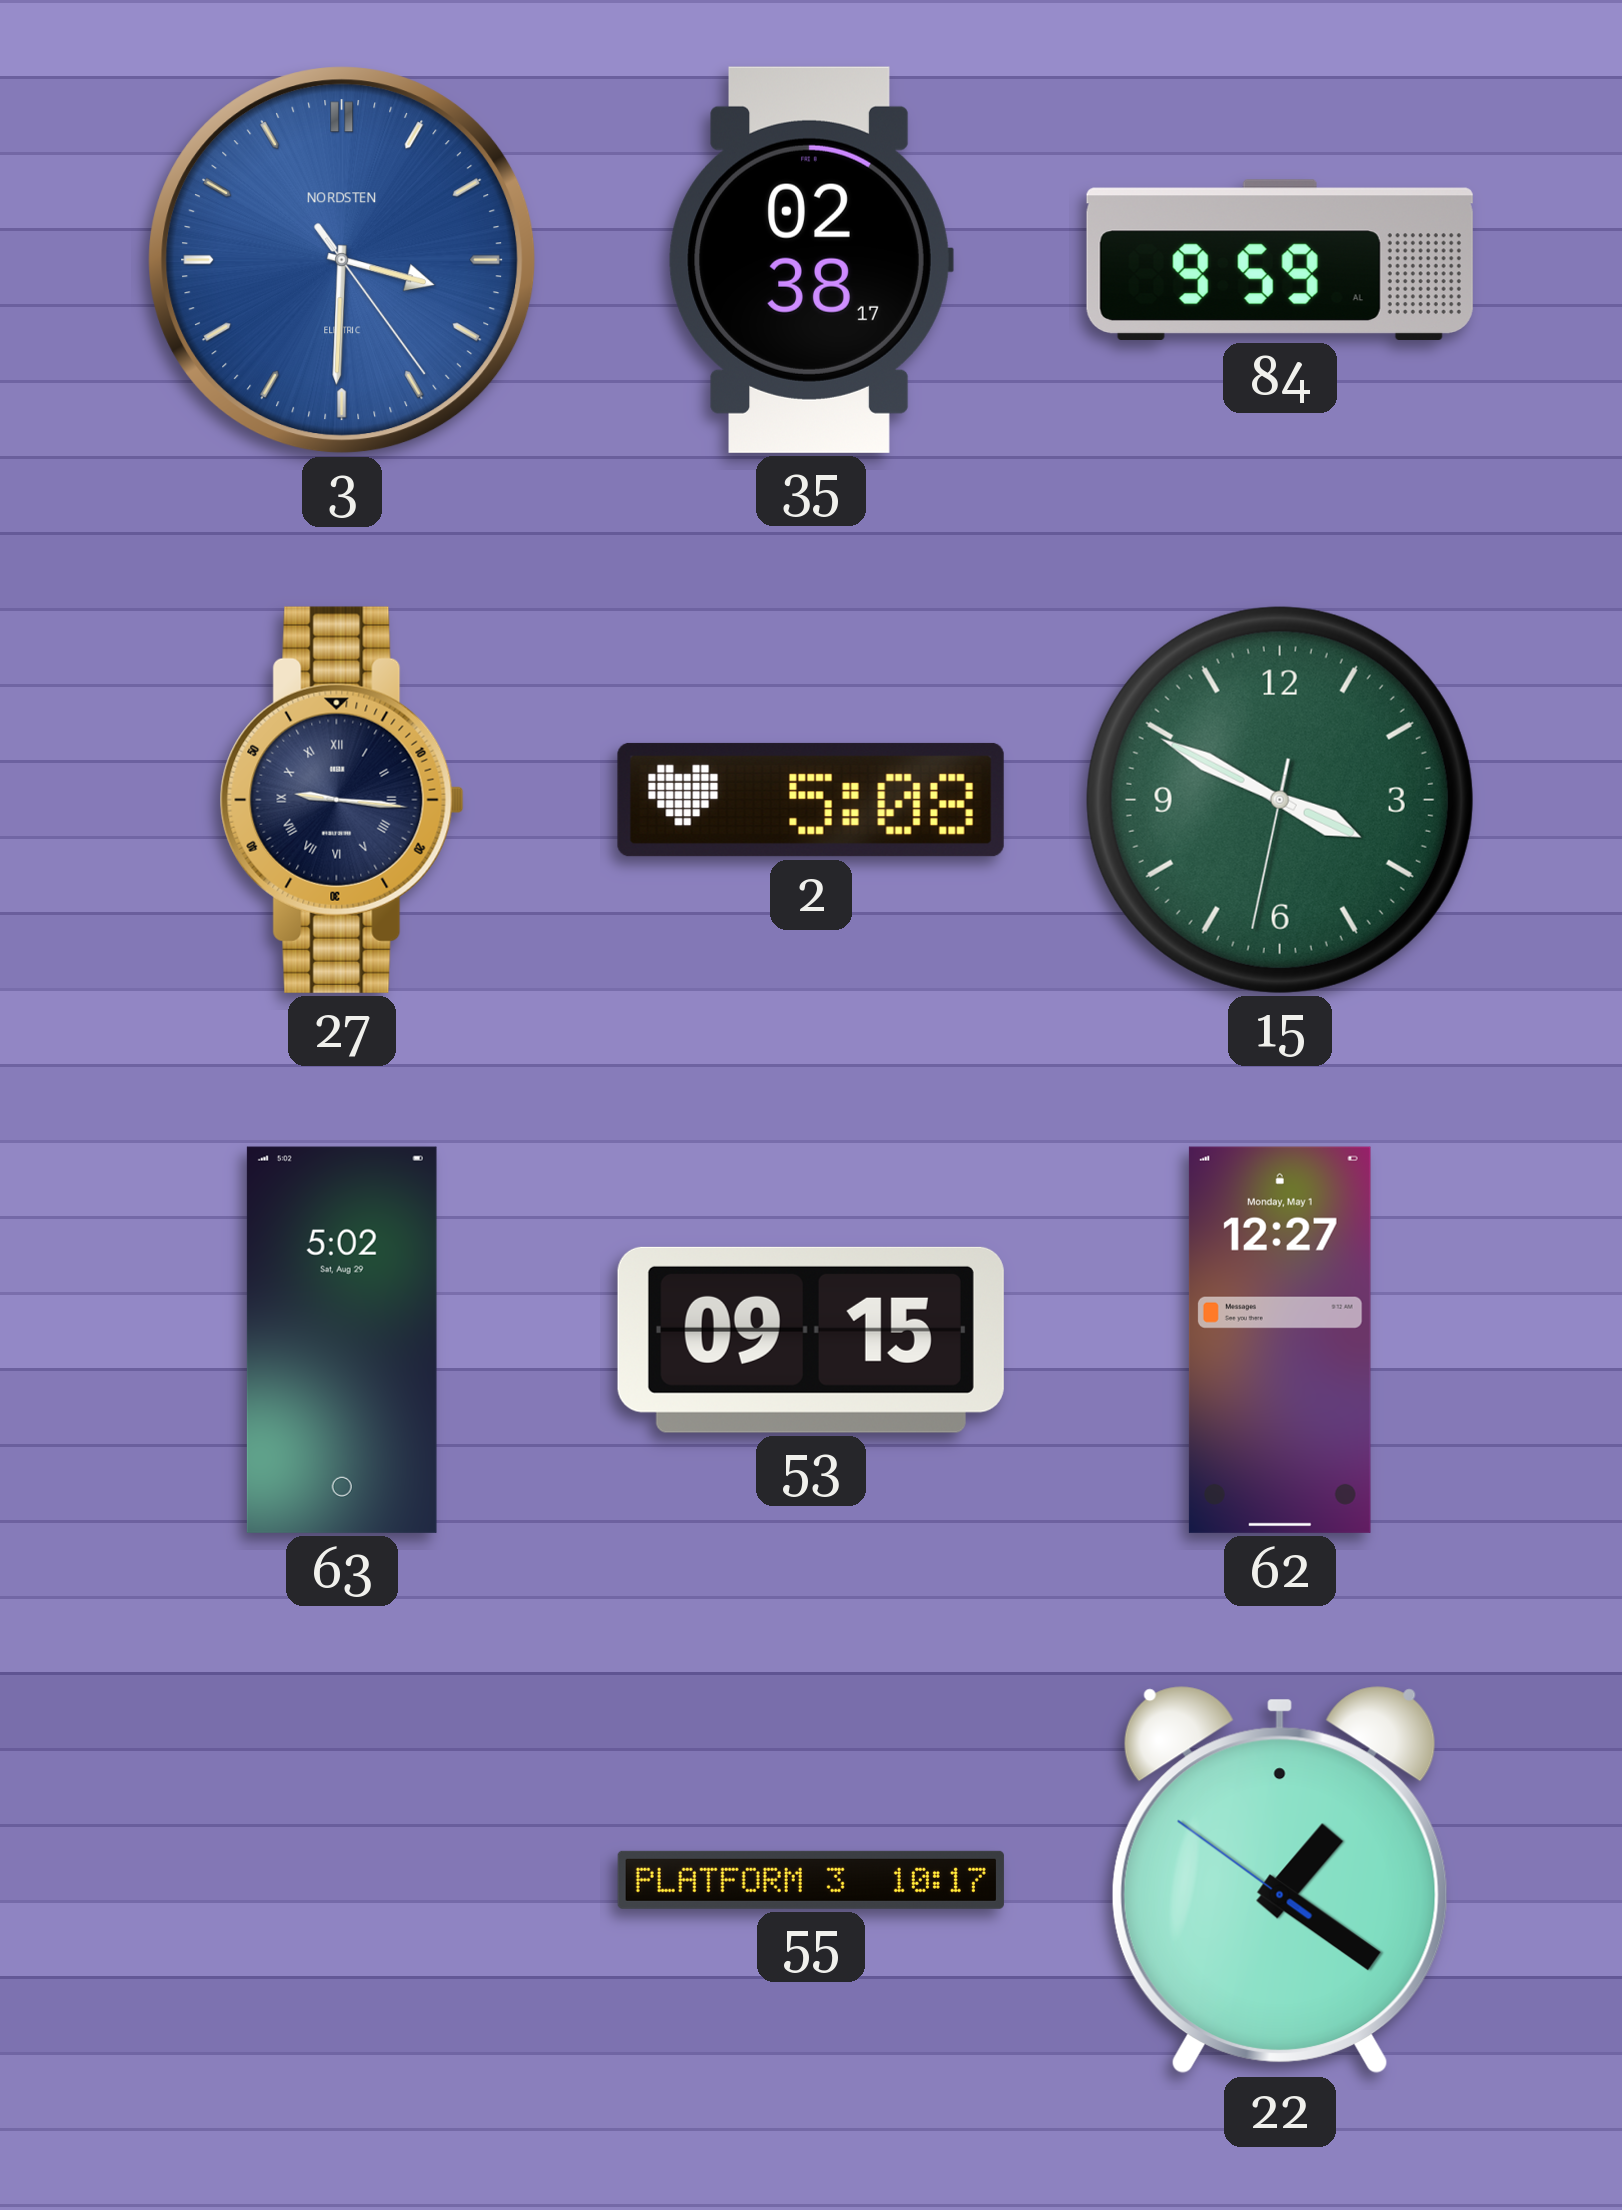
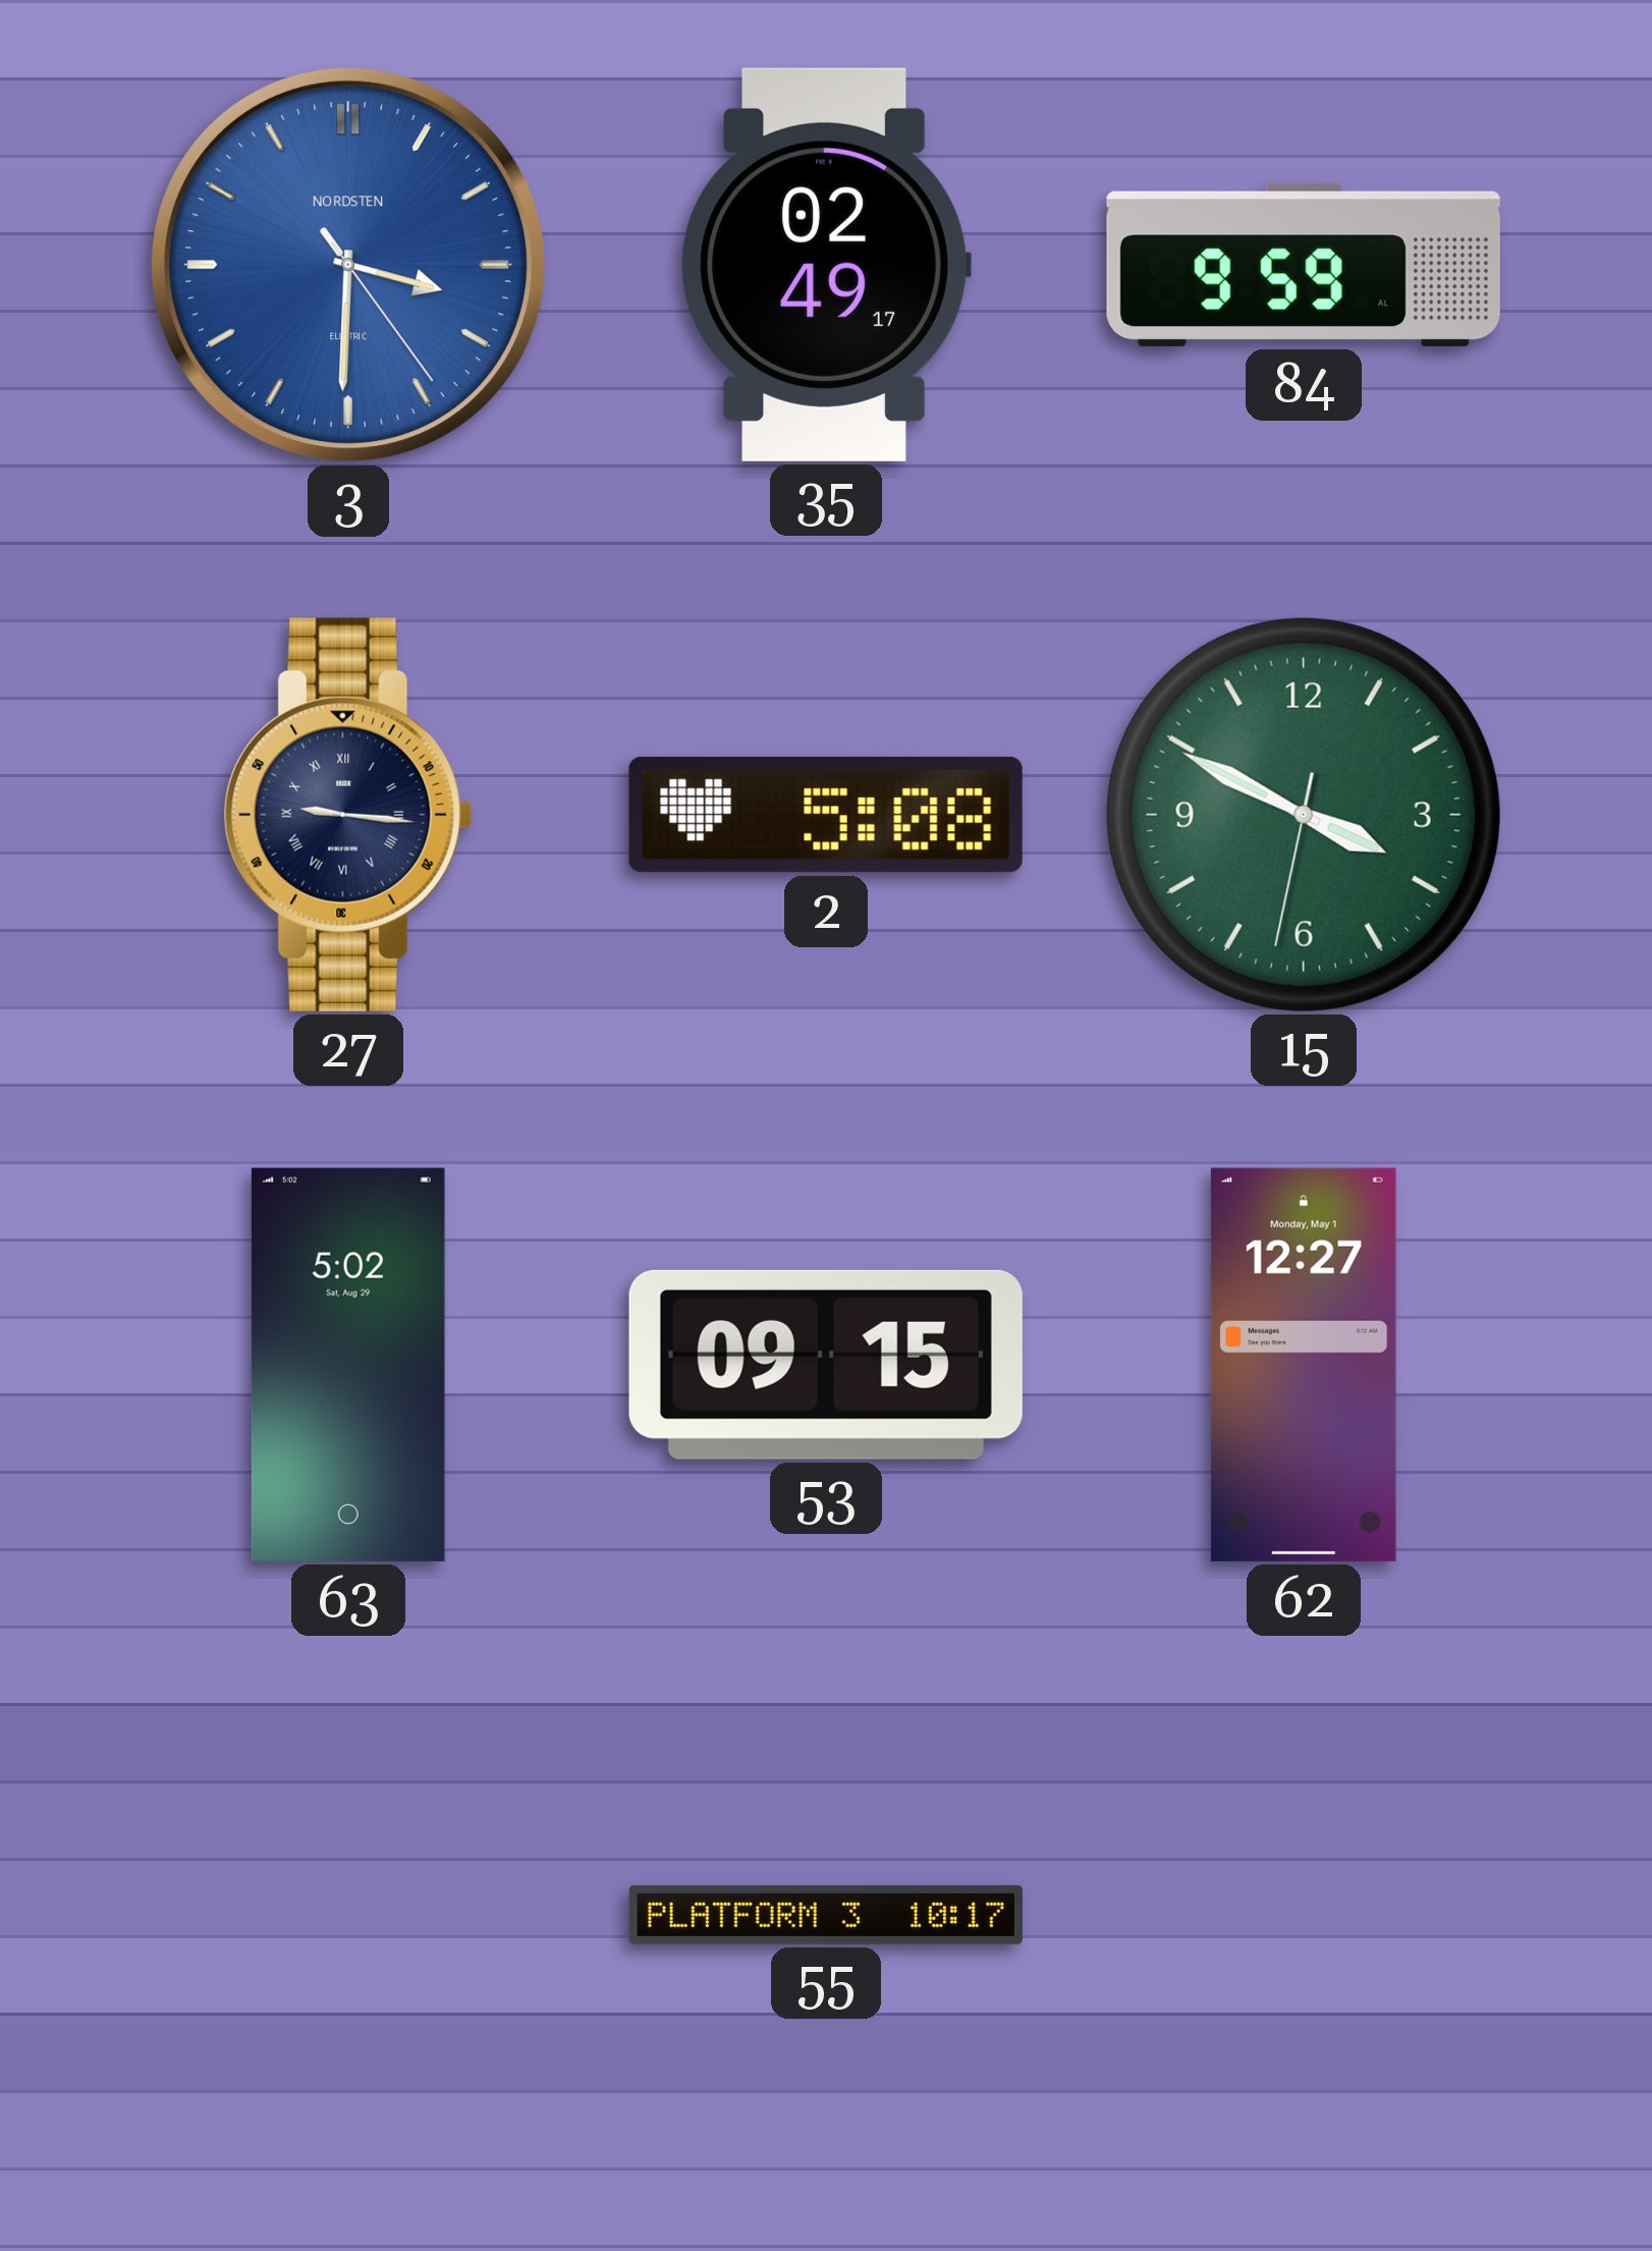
35: 02:38 -> 02:49 (826, 265)
22: 1:20 -> none (1280, 1880)
